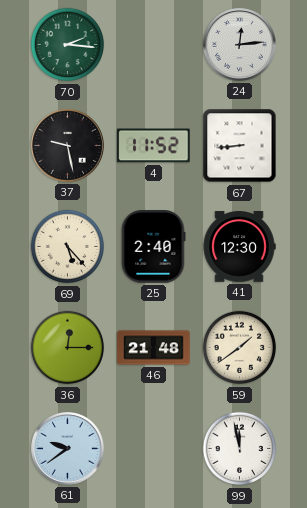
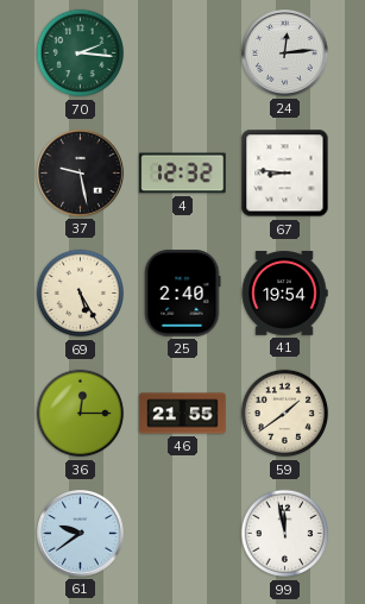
4: 11:52 -> 12:32 (183, 174)
67: 8:44 -> 8:46 (285, 174)
69: 5:23 -> 5:25 (81, 294)
41: 12:30 -> 19:54 (284, 294)
46: 21:48 -> 21:55 (183, 414)
